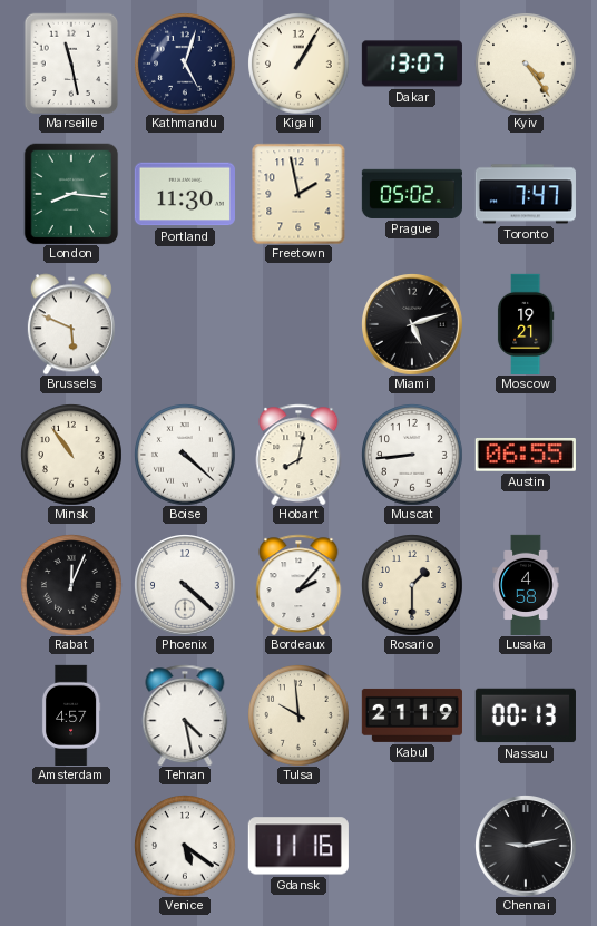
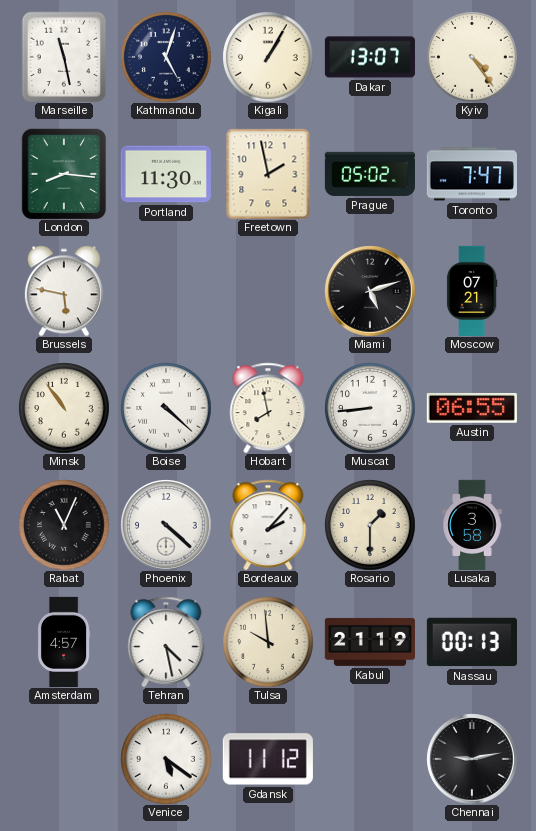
Brussels: 5:49 -> 5:47 (64, 291)
Moscow: 19:21 -> 07:21 (472, 290)
Hobart: 8:02 -> 7:58 (268, 408)
Rabat: 12:04 -> 11:04 (64, 525)
Lusaka: 4:58 -> 3:58 (472, 524)
Gdansk: 11:16 -> 11:12 (268, 759)
